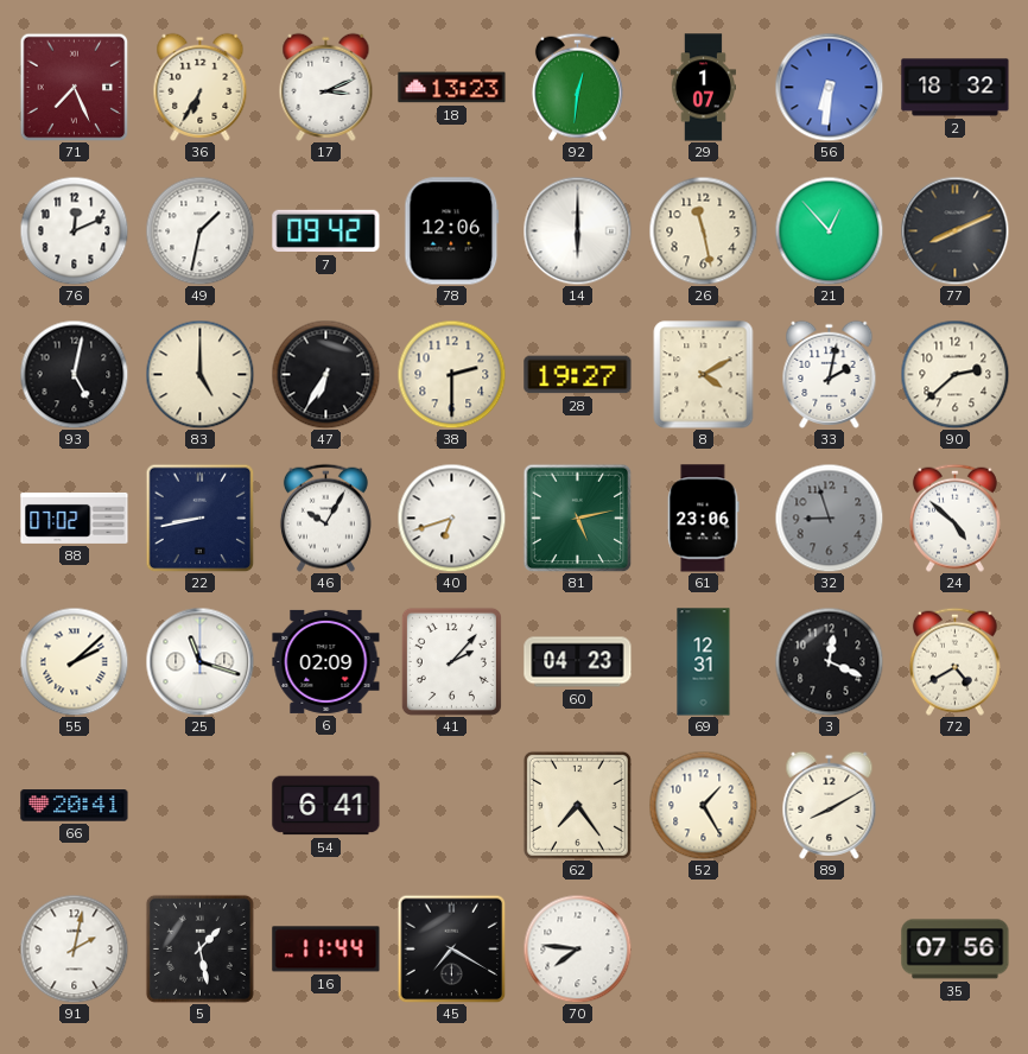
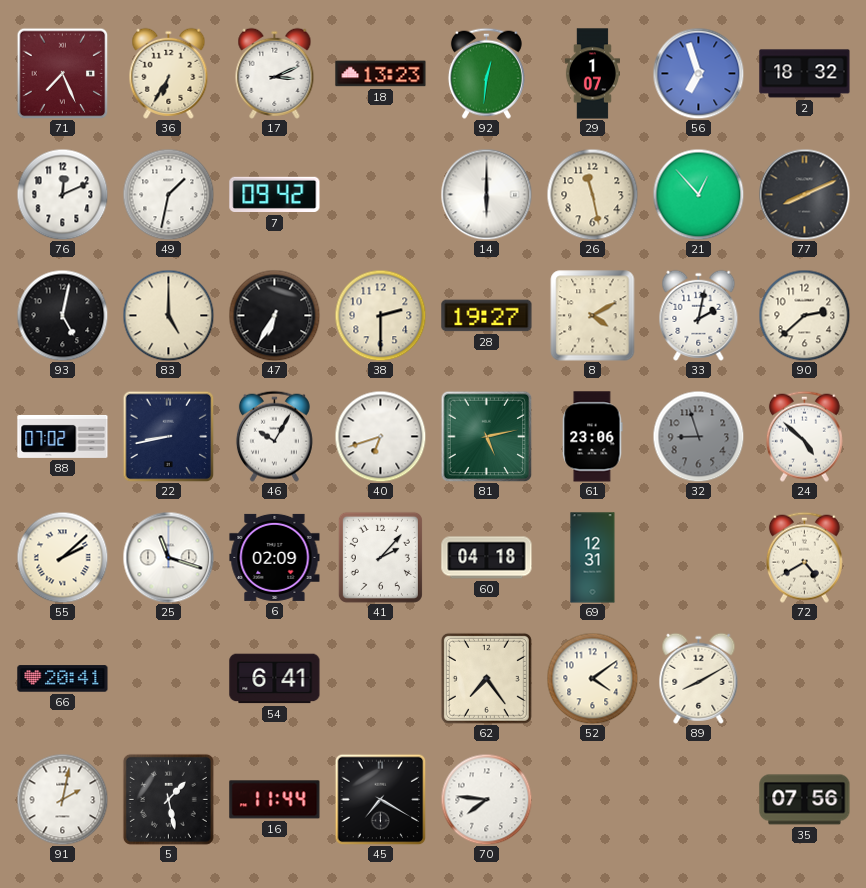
56: 6:31 -> 6:57 (698, 73)
78: 12:06 -> none (452, 231)
60: 04:23 -> 04:18 (487, 558)
3: 12:19 -> none (829, 661)
52: 1:25 -> 4:09 (592, 678)
